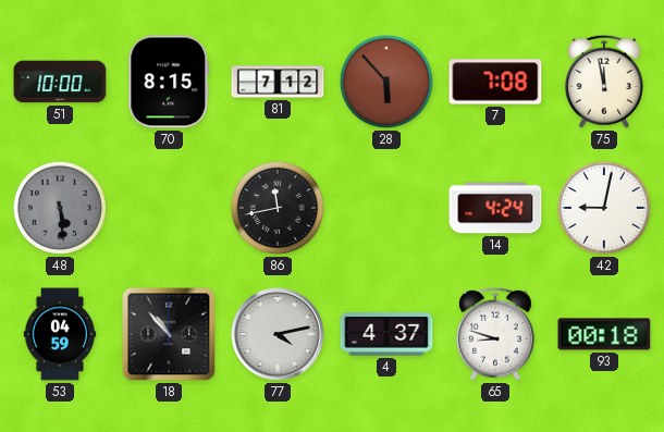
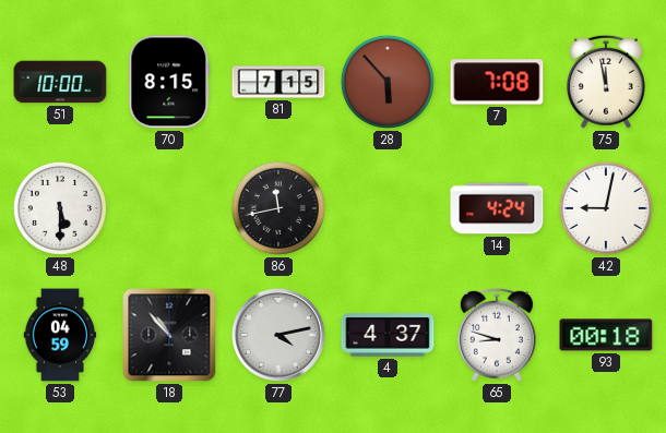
81: 7:12 -> 7:15 (278, 82)
48: 5:29 -> 5:30 (60, 208)
48 dial: grey -> white (60, 208)
